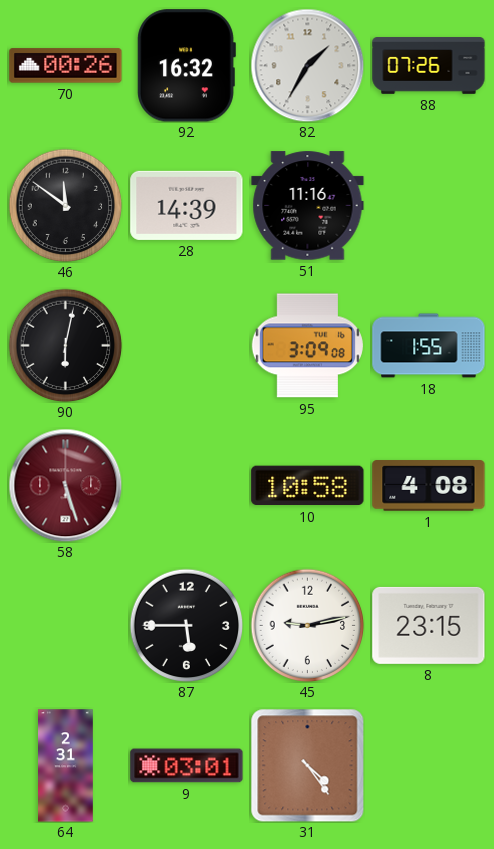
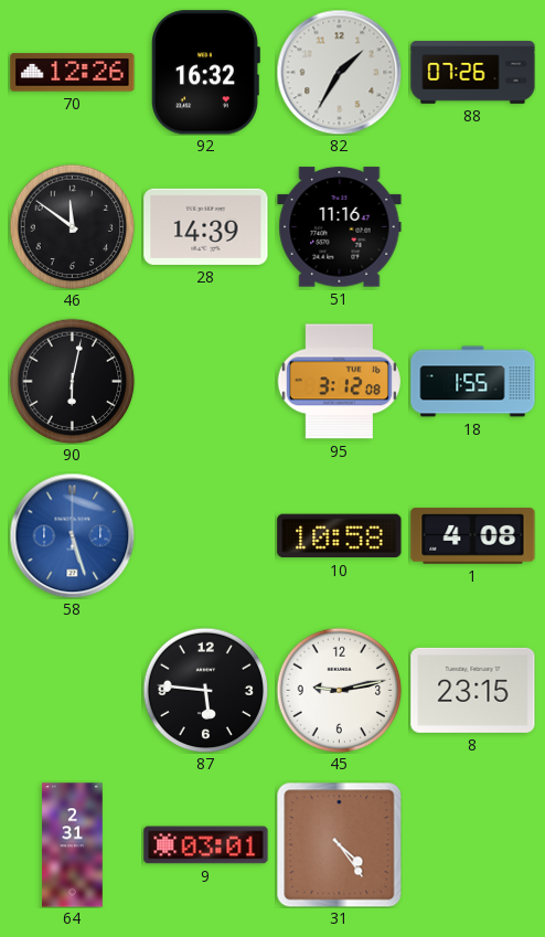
70: 00:26 -> 12:26 (73, 73)
95: 3:09 -> 3:12 (339, 382)
58 dial: burgundy -> blue (72, 535)
87: 5:45 -> 5:46 (205, 690)
